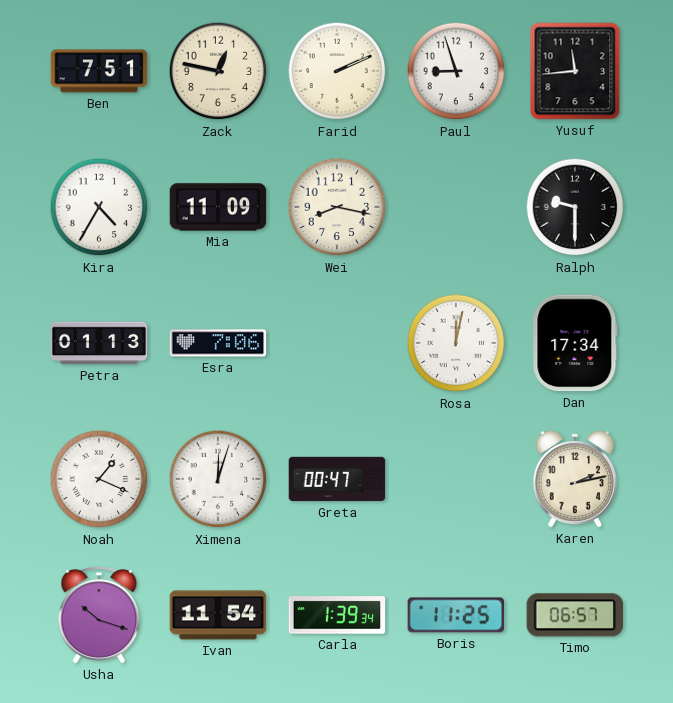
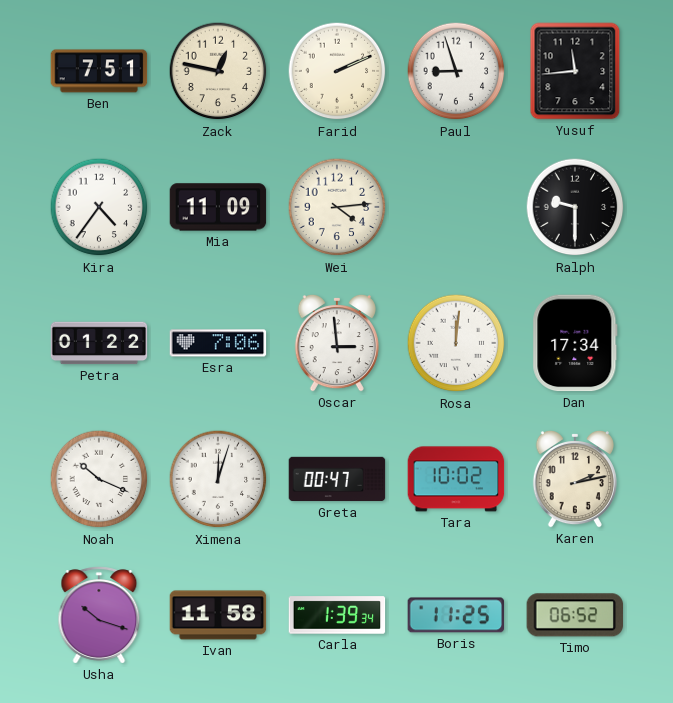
Kira: 4:35 -> 4:36 (99, 207)
Wei: 8:17 -> 4:14 (337, 207)
Petra: 01:13 -> 01:22 (99, 343)
Oscar: none -> 2:59 (337, 343)
Rosa: 12:02 -> 12:01 (456, 343)
Noah: 1:19 -> 10:19 (99, 479)
Tara: none -> 10:02 (456, 479)
Ivan: 11:54 -> 11:58 (218, 615)
Timo: 06:57 -> 06:52 (575, 615)
